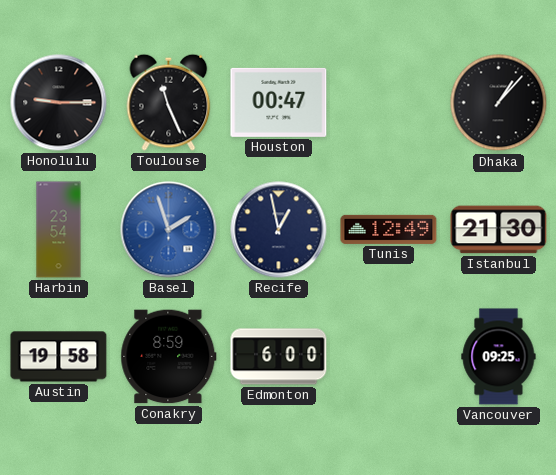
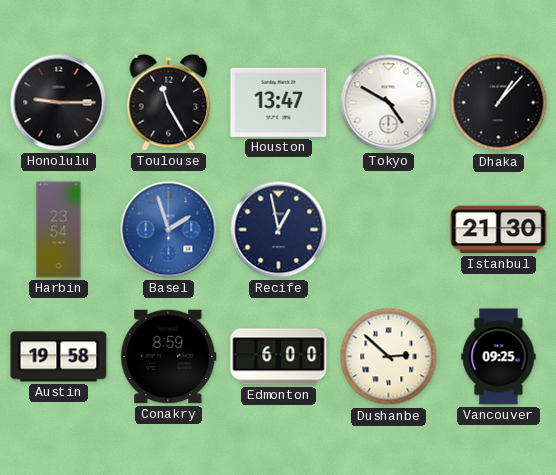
Toulouse: 11:26 -> 11:25 (169, 102)
Houston: 00:47 -> 13:47 (279, 102)
Tokyo: none -> 4:50 (389, 103)
Tunis: 12:49 -> none (389, 229)
Dushanbe: none -> 2:52 (389, 357)
